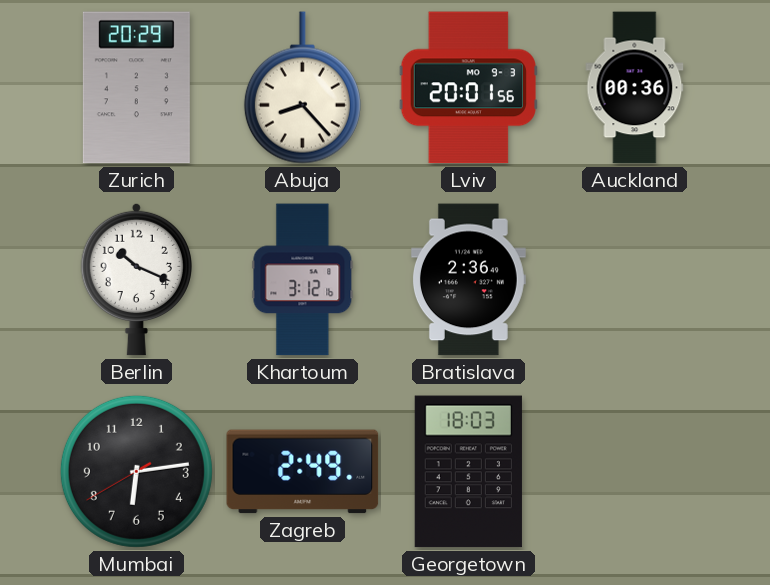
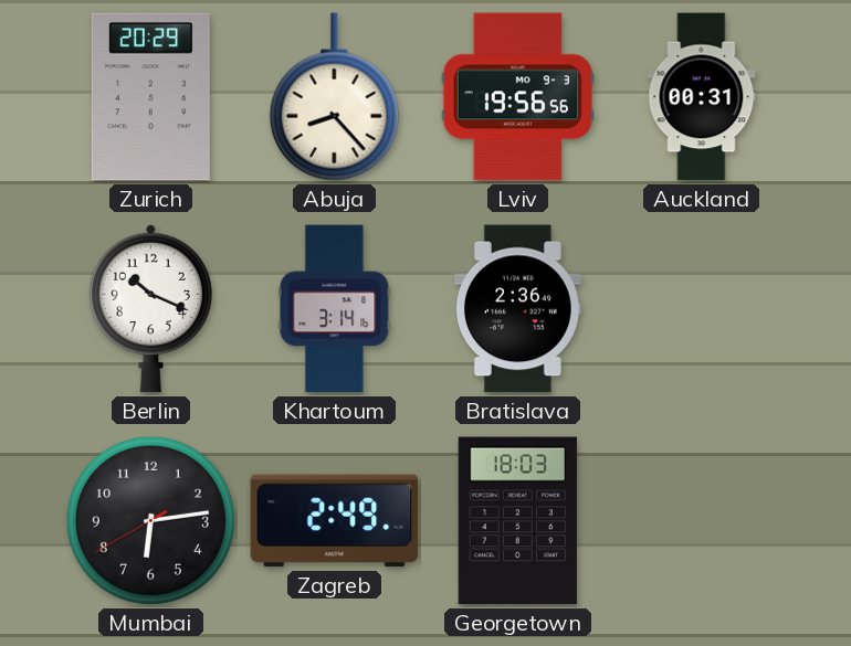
Lviv: 20:01 -> 19:56 (517, 97)
Auckland: 00:36 -> 00:31 (702, 97)
Khartoum: 3:12 -> 3:14 (335, 309)
